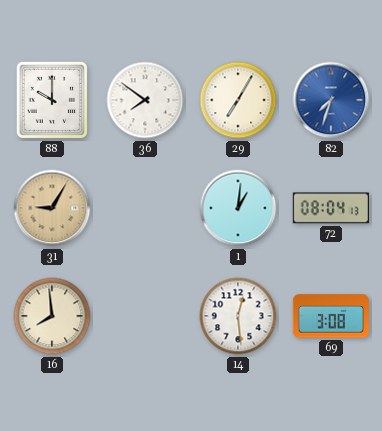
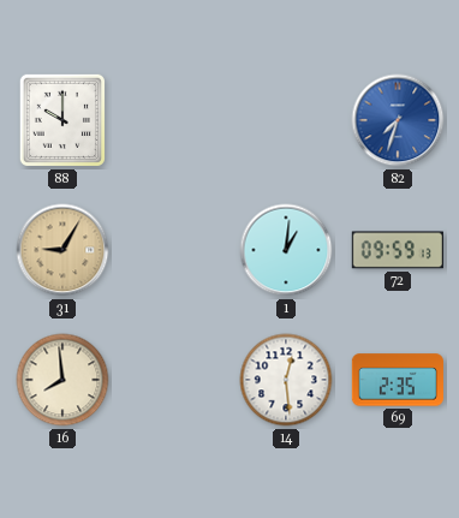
36: 7:51 -> none (145, 100)
29: 7:05 -> none (238, 100)
72: 08:04 -> 09:59 (398, 250)
69: 3:08 -> 2:35 (398, 380)
